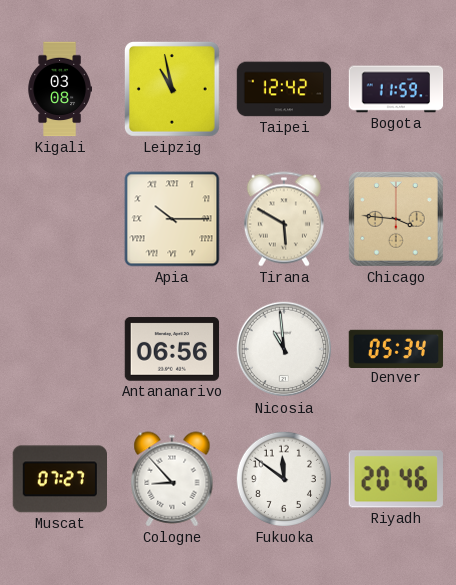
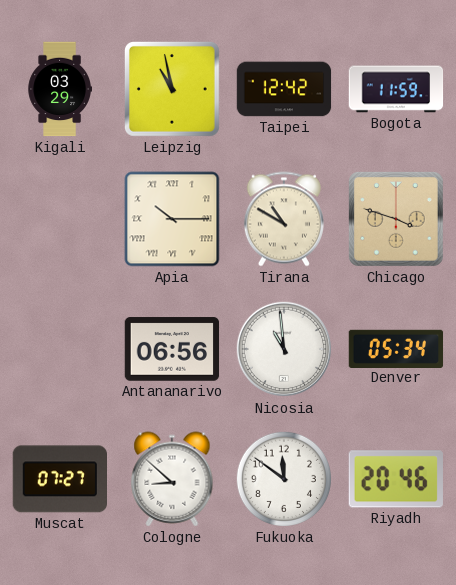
Kigali: 03:08 -> 03:29 (59, 89)
Tirana: 5:50 -> 10:50 (284, 219)
Chicago: 3:46 -> 3:48 (397, 220)
Cologne: 8:53 -> 8:52 (172, 479)
